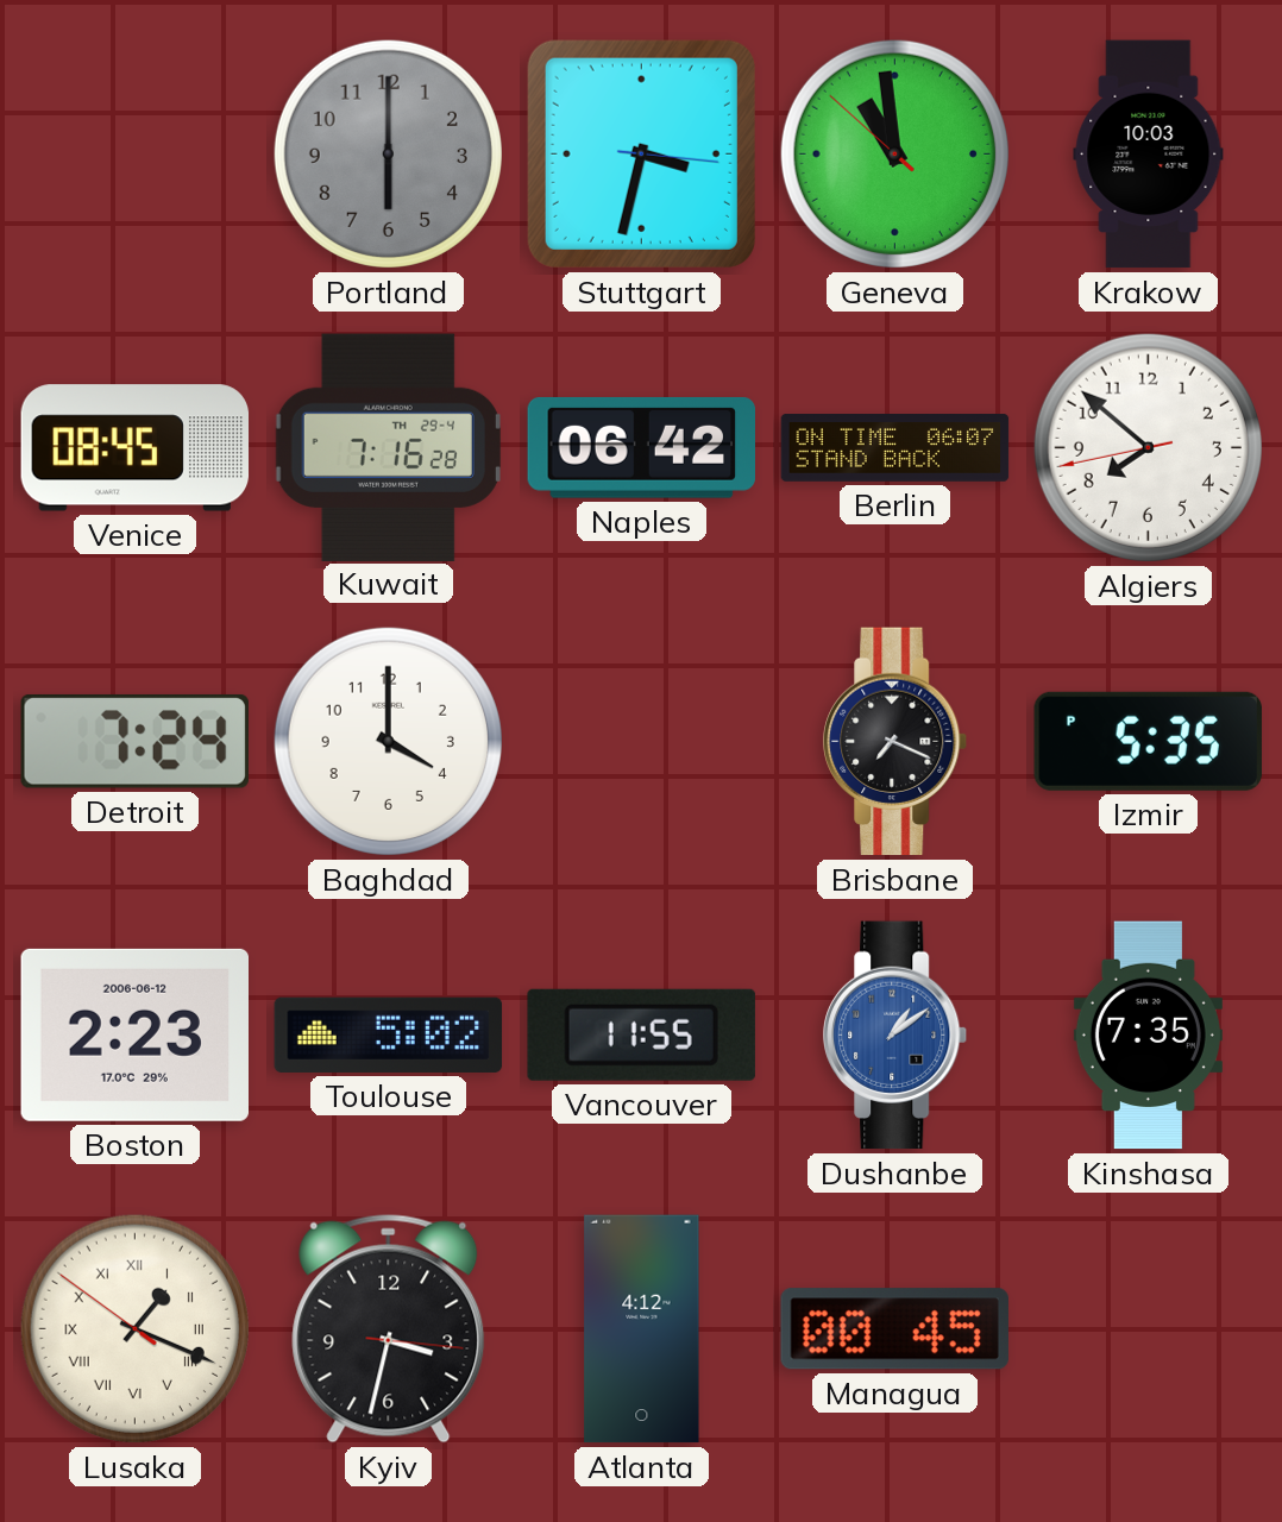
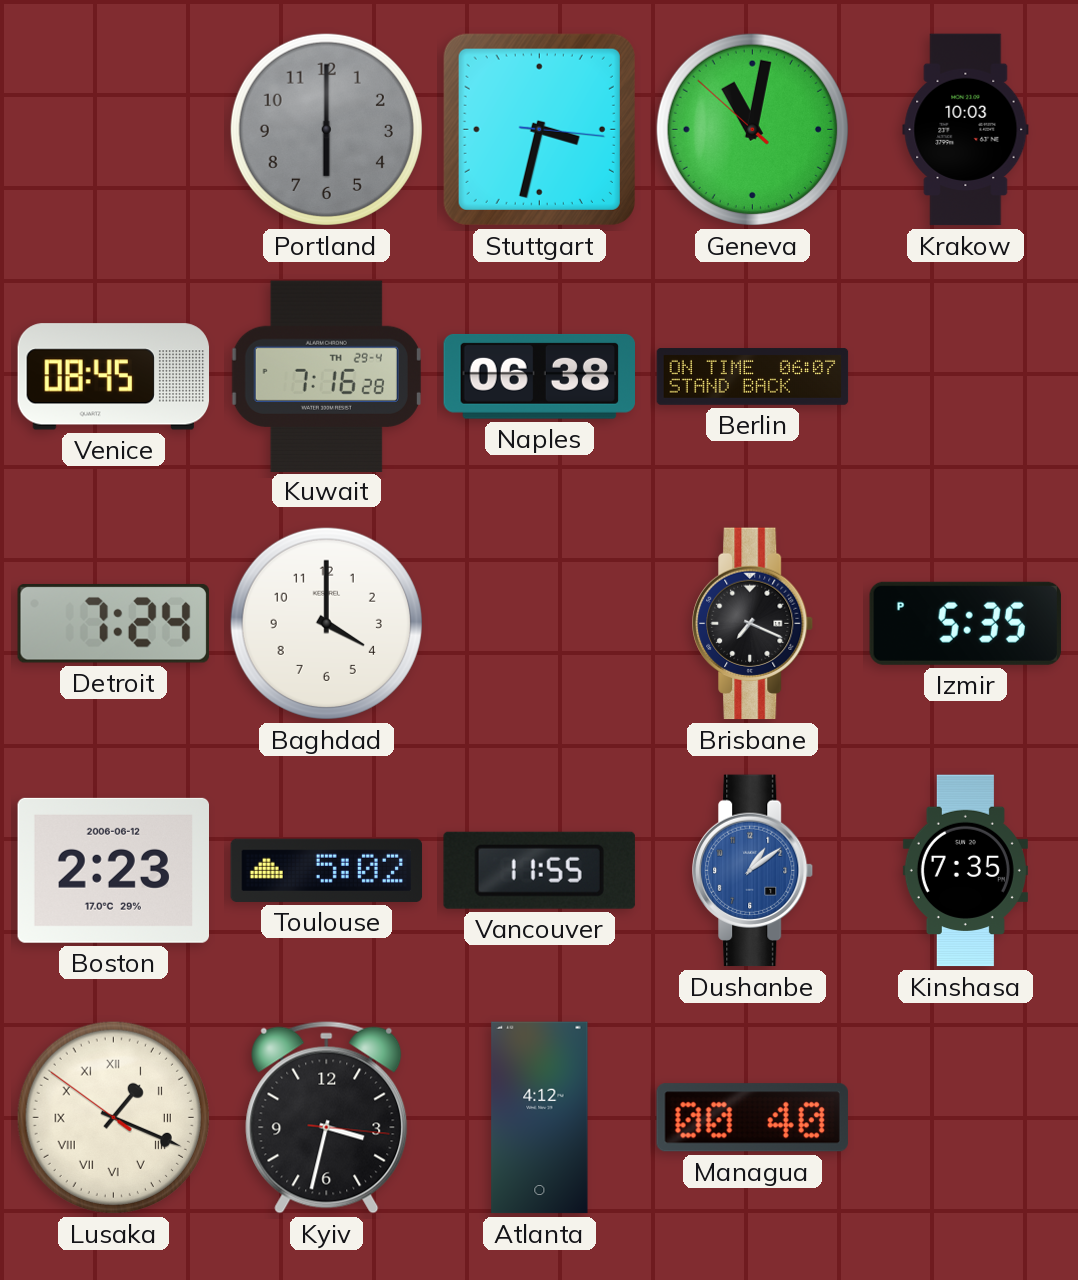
Geneva: 10:58 -> 11:01 (752, 129)
Naples: 06:42 -> 06:38 (539, 376)
Algiers: 7:51 -> none (1148, 447)
Managua: 00:45 -> 00:40 (752, 1118)
